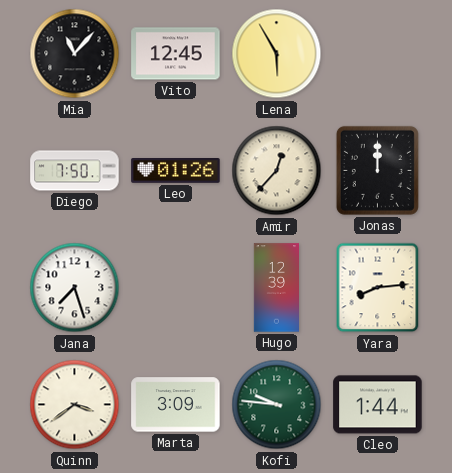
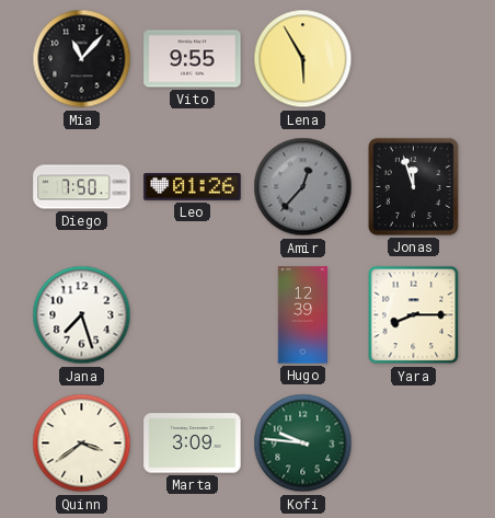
Vito: 12:45 -> 9:55 (193, 59)
Amir dial: cream -> grey (303, 187)
Jonas: 12:00 -> 11:57 (413, 186)
Yara: 8:14 -> 8:15 (414, 315)
Cleo: 1:44 -> none (378, 405)
